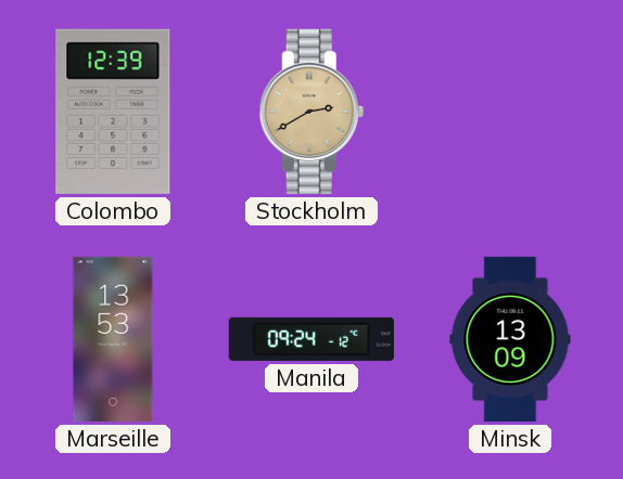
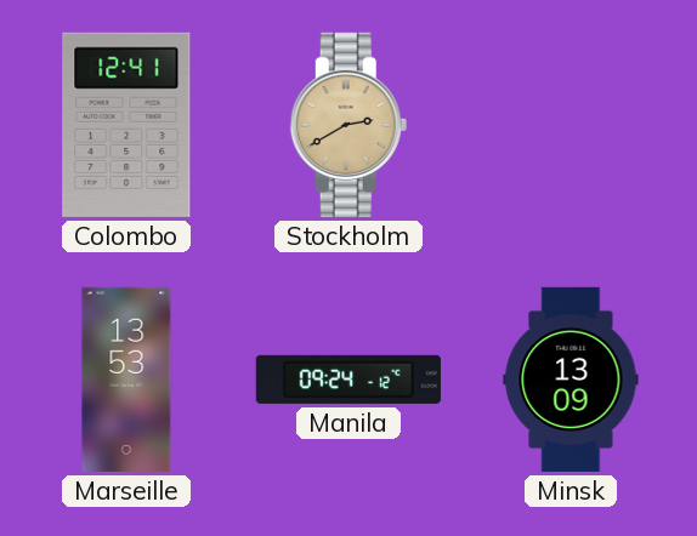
Colombo: 12:39 -> 12:41 (126, 125)
